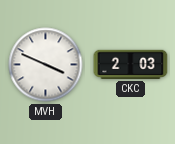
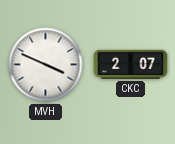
CKC: 2:03 -> 2:07 (131, 64)
